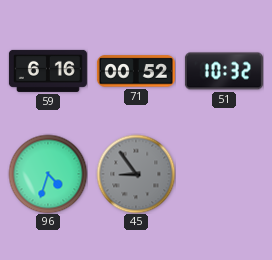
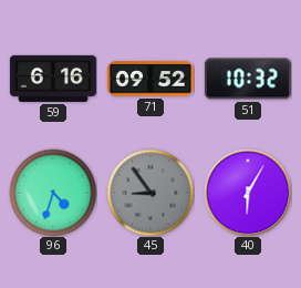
71: 00:52 -> 09:52 (150, 79)
40: none -> 6:05 (248, 193)
